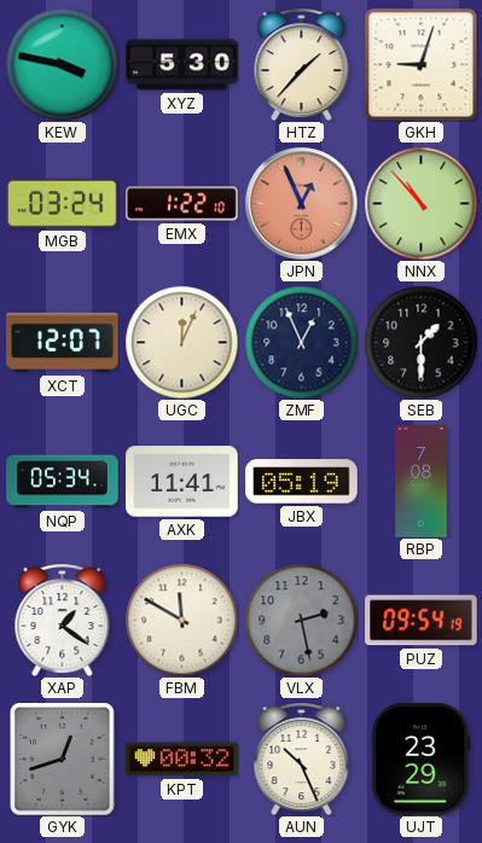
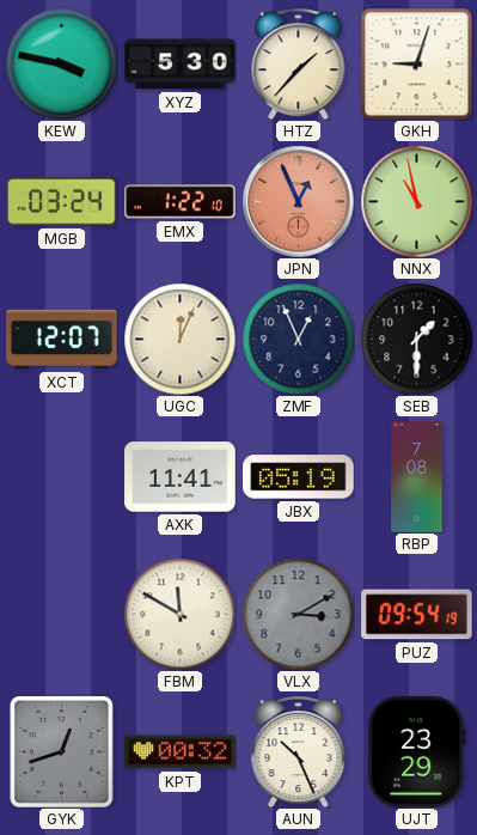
NNX: 10:53 -> 10:58 (416, 201)
NQP: 05:34 -> none (63, 482)
XAP: 1:21 -> none (63, 620)
VLX: 2:28 -> 3:10 (298, 614)
